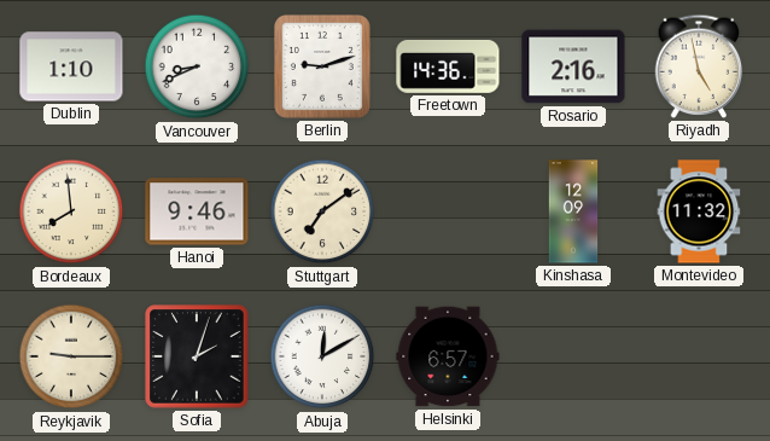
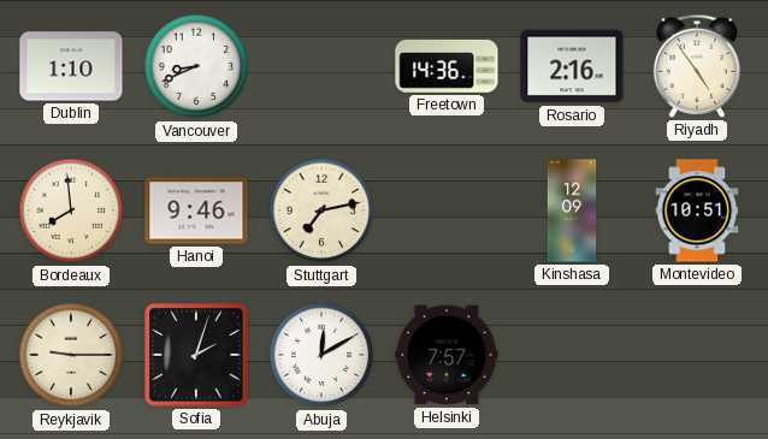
Berlin: 9:12 -> none (322, 66)
Riyadh: 4:58 -> 4:54 (697, 66)
Stuttgart: 7:09 -> 7:13 (321, 210)
Montevideo: 11:32 -> 10:51 (697, 210)
Helsinki: 6:57 -> 7:57 (447, 355)
